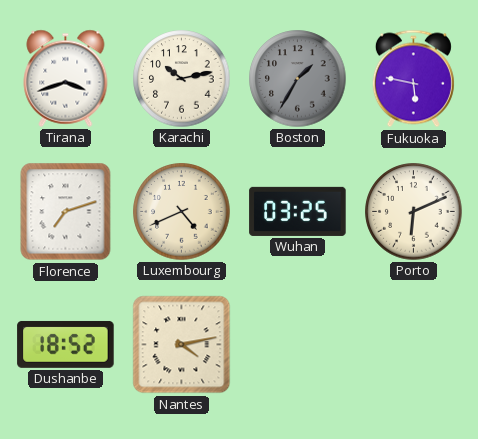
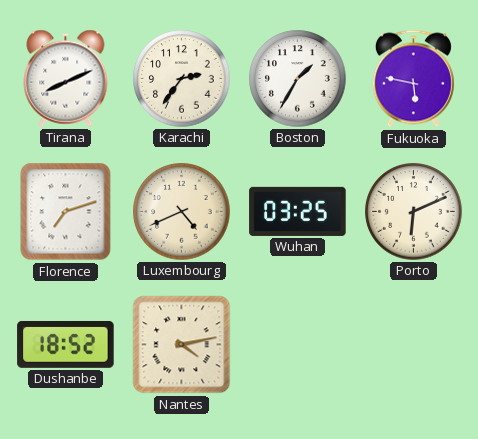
Tirana: 3:42 -> 8:11 (66, 78)
Karachi: 10:13 -> 2:36 (182, 79)
Boston dial: grey -> white (298, 79)
